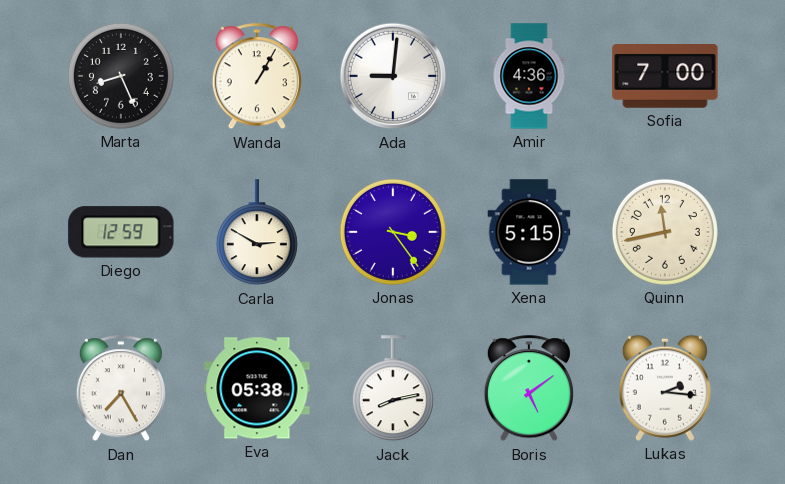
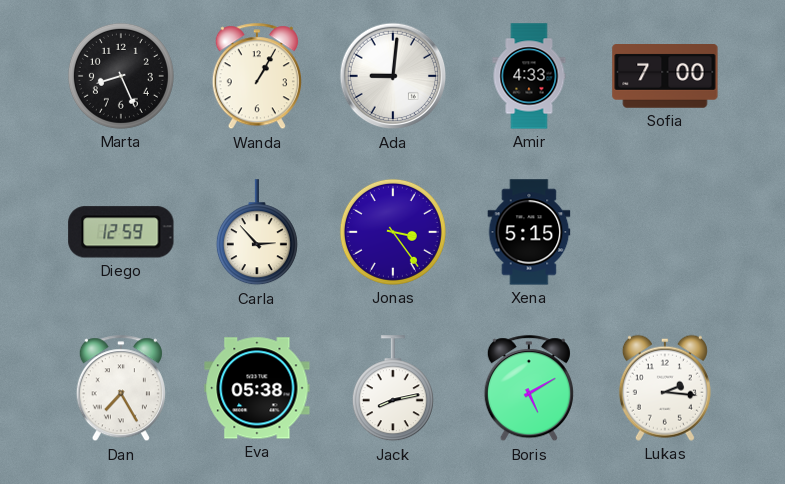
Amir: 4:36 -> 4:33 (529, 76)
Carla: 2:50 -> 2:53 (257, 233)
Quinn: 11:43 -> none (665, 232)
Boris: 5:09 -> 5:10 (529, 389)
